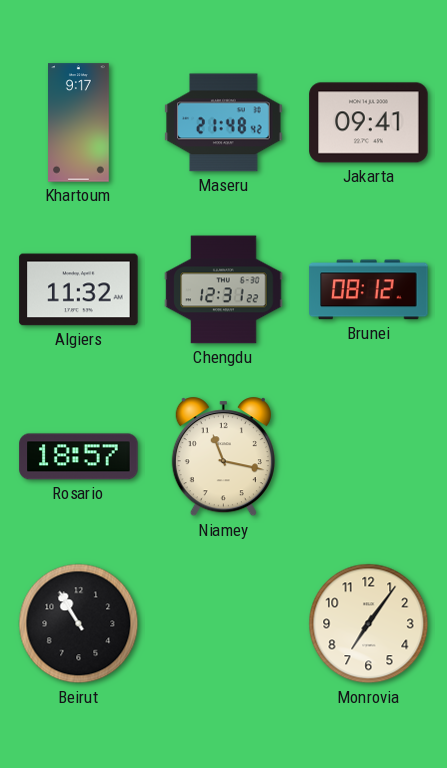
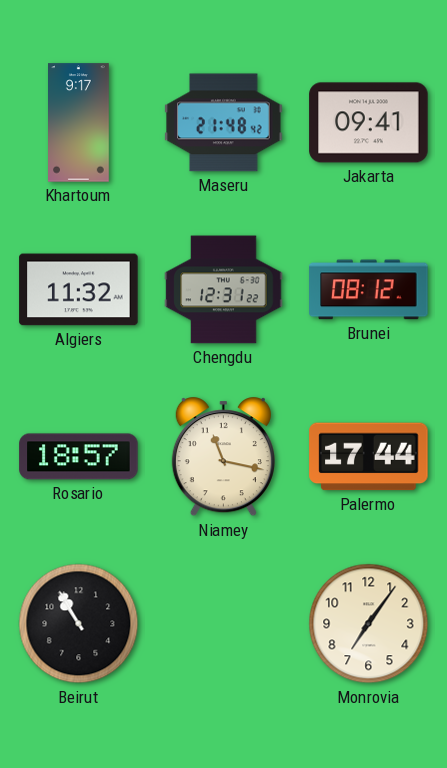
Palermo: none -> 17:44 (369, 457)
